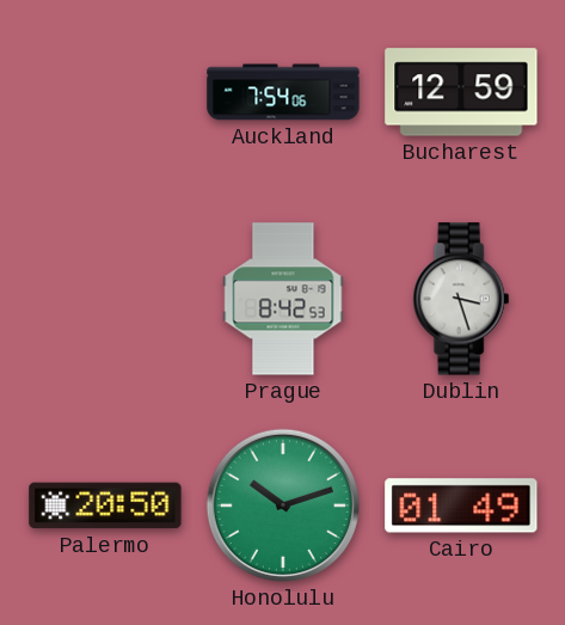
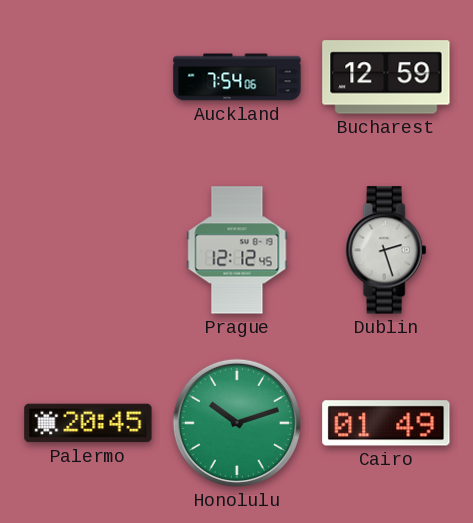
Prague: 8:42 -> 12:12 (237, 250)
Dublin: 3:27 -> 2:27 (386, 250)
Palermo: 20:50 -> 20:45 (88, 423)
